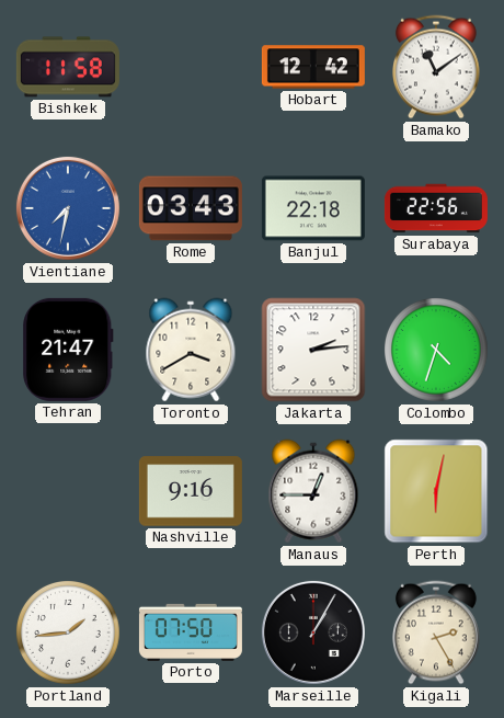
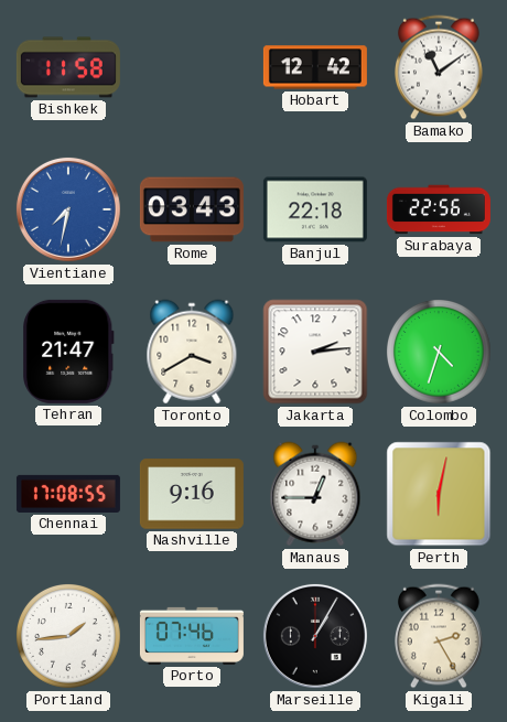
Chennai: none -> 17:08 (68, 494)
Porto: 07:50 -> 07:46 (192, 636)
